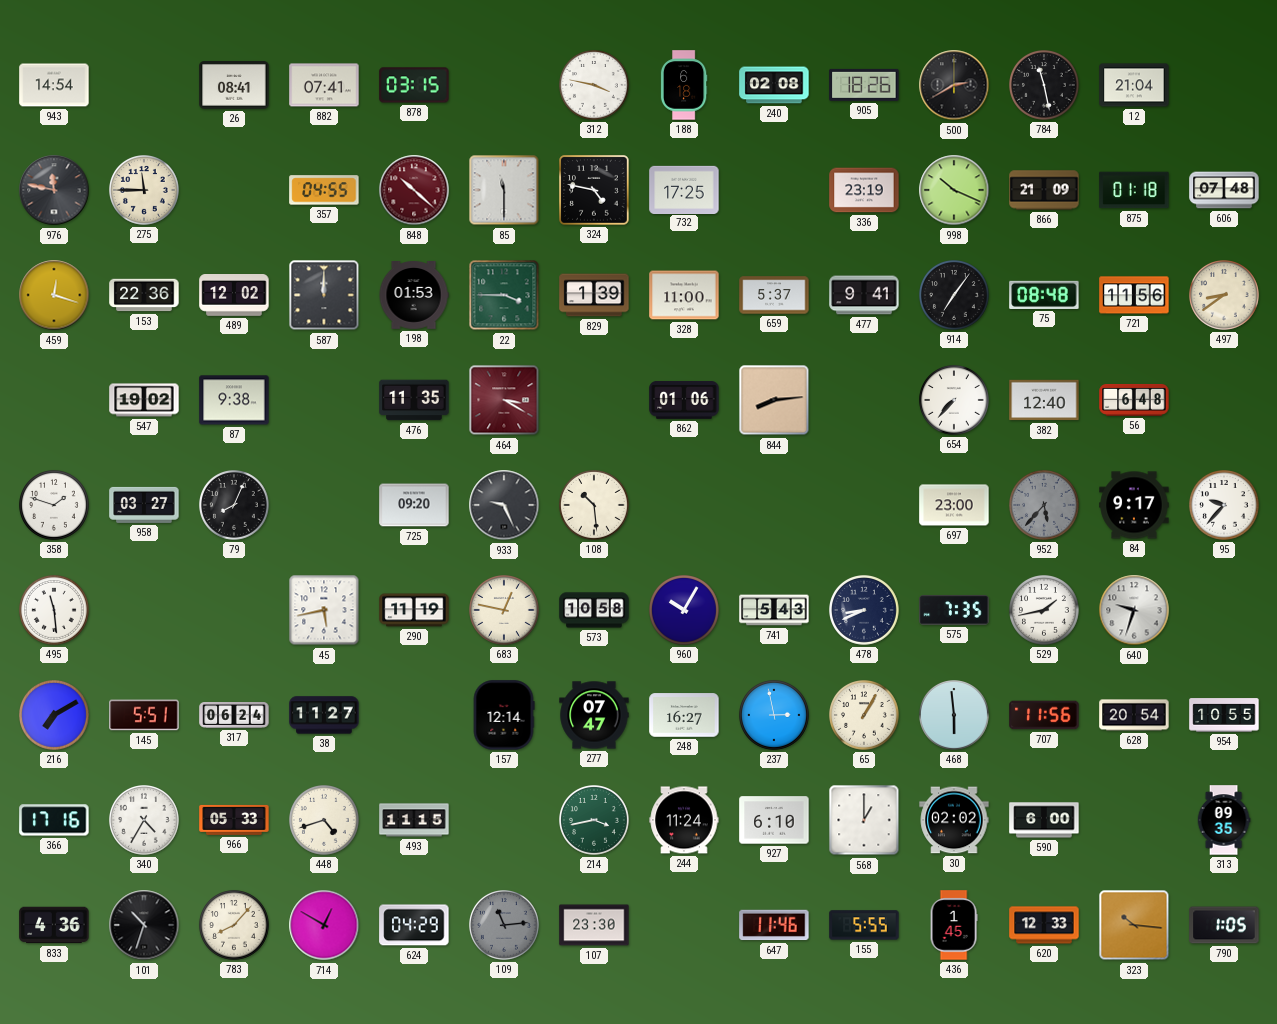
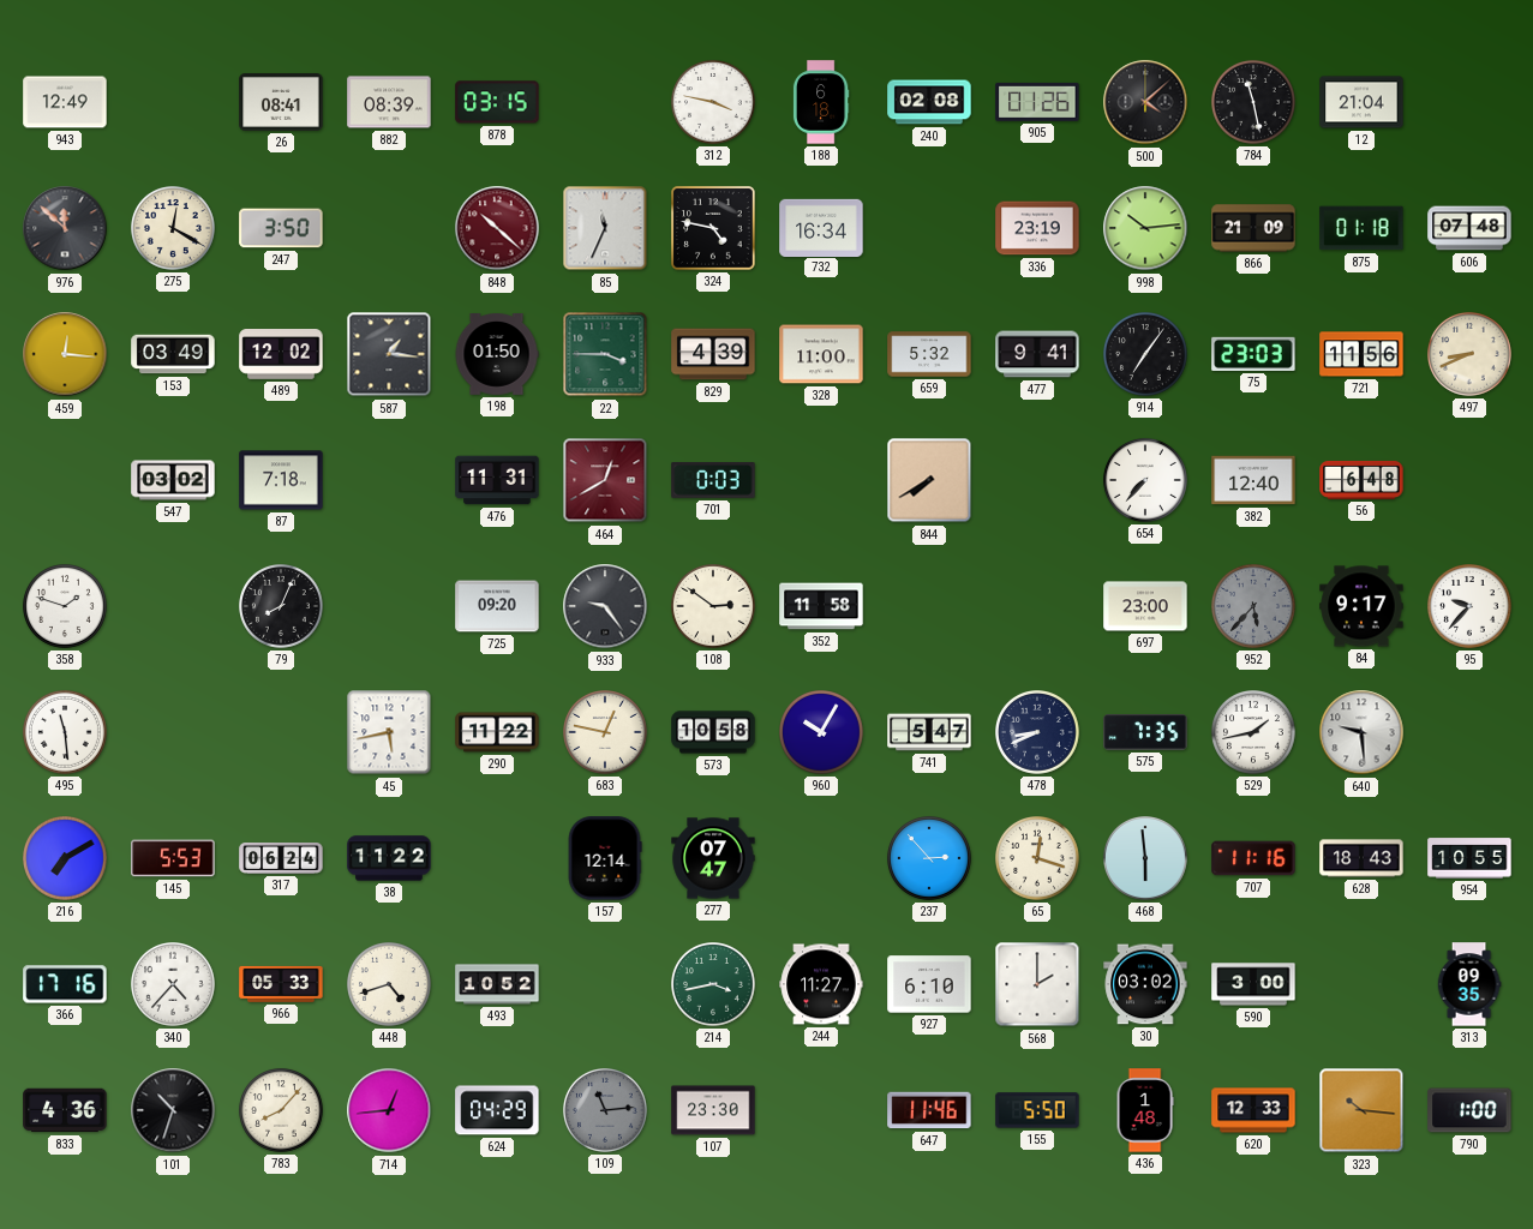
943: 14:54 -> 12:49 (65, 102)
882: 07:41 -> 08:39 (389, 102)
905: 18:26 -> 01:26 (1037, 102)
500: 2:40 -> 4:08 (1145, 102)
976: 11:47 -> 11:52 (65, 228)
275: 11:45 -> 12:20 (174, 229)
247: none -> 3:50 (281, 228)
357: 04:55 -> none (324, 190)
85: 11:30 -> 11:34 (605, 228)
732: 17:25 -> 16:34 (821, 227)
998: 10:19 -> 10:14 (1145, 228)
459: 12:18 -> 12:16 (65, 354)
153: 22:36 -> 03:49 (173, 354)
587: 12:00 -> 1:16 (389, 354)
198: 01:53 -> 01:50 (497, 355)
829: 1:39 -> 4:39 (713, 354)
659: 5:37 -> 5:32 (929, 354)
75: 08:48 -> 23:03 (1253, 354)
497: 8:39 -> 8:41 (1471, 355)
547: 19:02 -> 03:02 (173, 480)
87: 9:38 -> 7:18 (281, 480)
476: 11:35 -> 11:31 (497, 480)
464: 3:20 -> 12:40 (605, 480)
701: none -> 0:03 (713, 480)
862: 01:06 -> none (684, 401)
844: 8:14 -> 7:40 (929, 480)
958: 03:27 -> none (144, 505)
933: 9:26 -> 9:24 (605, 606)
108: 10:29 -> 2:51 (714, 607)
352: none -> 11:58 (821, 606)
290: 11:19 -> 11:22 (497, 732)
741: 5:43 -> 5:47 (929, 732)
640: 9:33 -> 9:29 (1361, 732)
145: 5:51 -> 5:53 (173, 858)
38: 11:27 -> 11:22 (389, 858)
248: 16:27 -> none (684, 715)
237: 2:58 -> 2:53 (930, 859)
65: 1:05 -> 12:18 (1038, 859)
707: 11:56 -> 11:16 (1253, 858)
628: 20:54 -> 18:43 (1361, 858)
340: 4:35 -> 4:37 (174, 985)
493: 11:15 -> 10:52 (497, 984)
244: 11:24 -> 11:27 (821, 984)
568: 1:00 -> 2:00 (1037, 984)
30: 02:02 -> 03:02 (1145, 984)
590: 6:00 -> 3:00 (1253, 984)
714: 12:50 -> 12:44 (389, 1110)
155: 5:55 -> 5:50 (1037, 1110)
436: 1:45 -> 1:48 (1145, 1110)
790: 1:05 -> 1:00 (1469, 1110)
